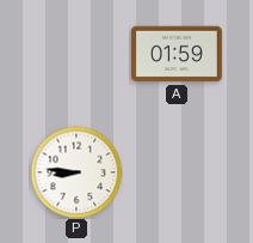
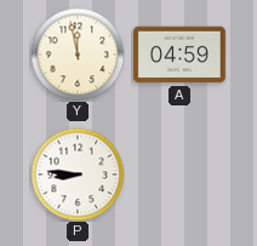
Y: none -> 11:58 (78, 55)
A: 01:59 -> 04:59 (181, 55)
